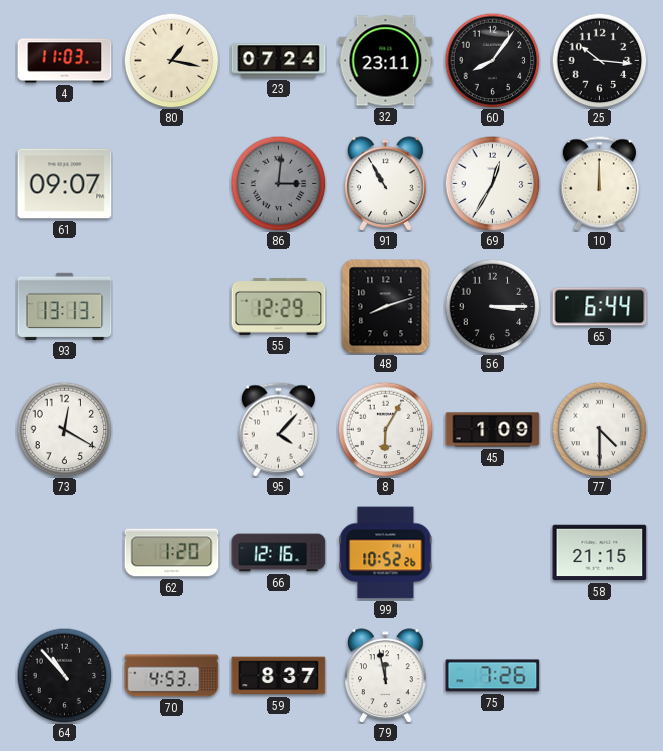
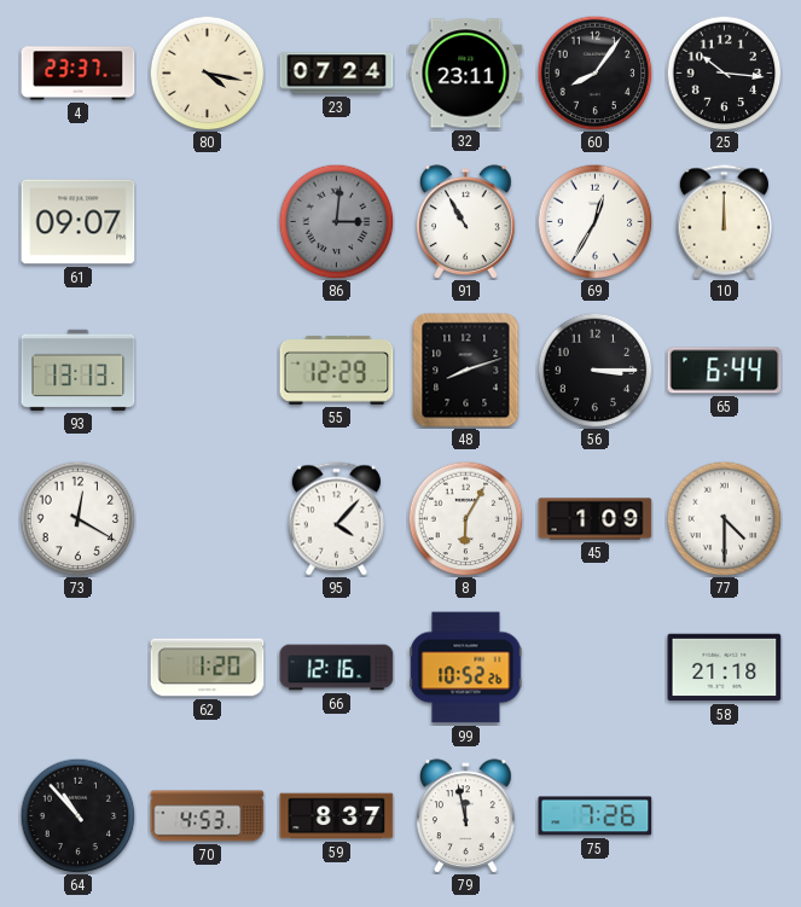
4: 11:03 -> 23:37 (79, 74)
80: 1:17 -> 4:17 (207, 72)
58: 21:15 -> 21:18 (725, 668)
